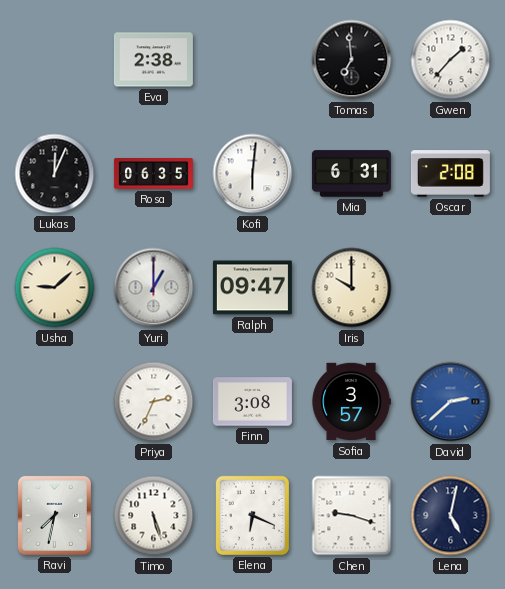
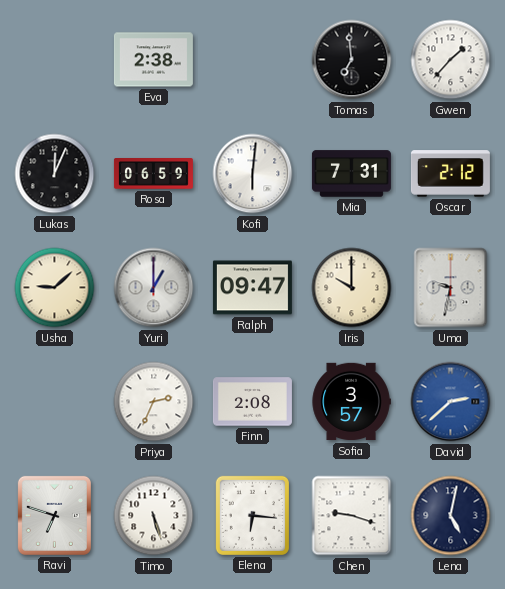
Rosa: 06:35 -> 06:59 (153, 174)
Mia: 6:31 -> 7:31 (351, 174)
Oscar: 2:08 -> 2:12 (450, 174)
Uma: none -> 9:32 (451, 288)
Finn: 3:08 -> 2:08 (252, 402)
Ravi: 7:32 -> 6:48 (54, 515)
Elena: 6:19 -> 6:16 (252, 515)
